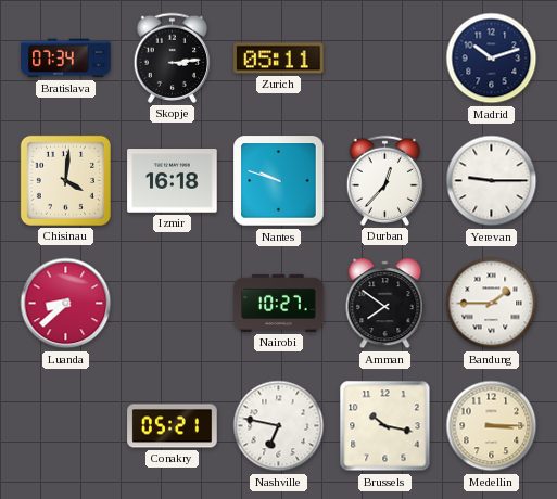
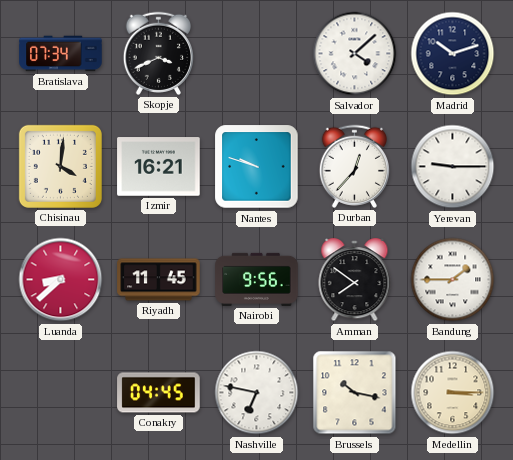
Skopje: 3:14 -> 3:41 (158, 53)
Zurich: 05:11 -> none (279, 59)
Salvador: none -> 4:08 (355, 54)
Izmir: 16:18 -> 16:21 (159, 167)
Riyadh: none -> 11:45 (159, 280)
Nairobi: 10:27 -> 9:56 (257, 279)
Conakry: 05:21 -> 04:45 (159, 393)
